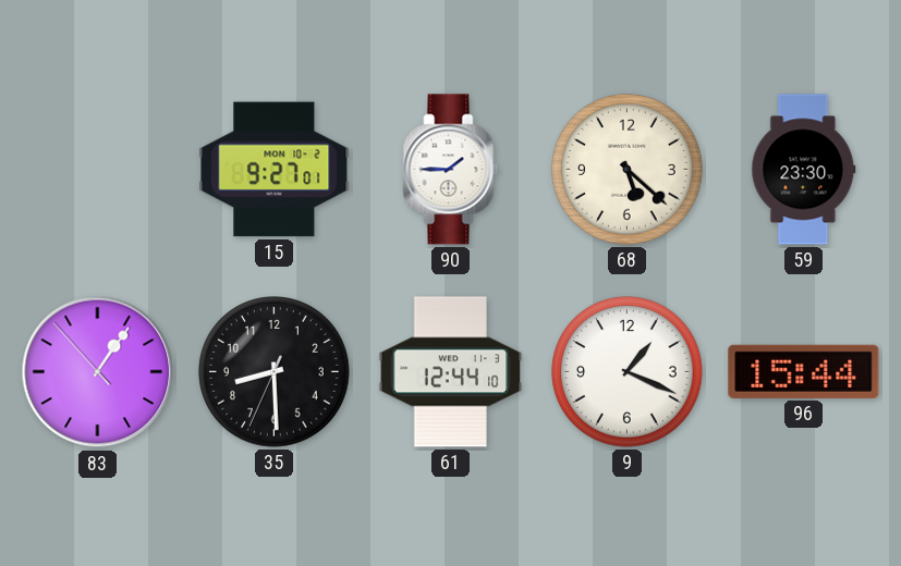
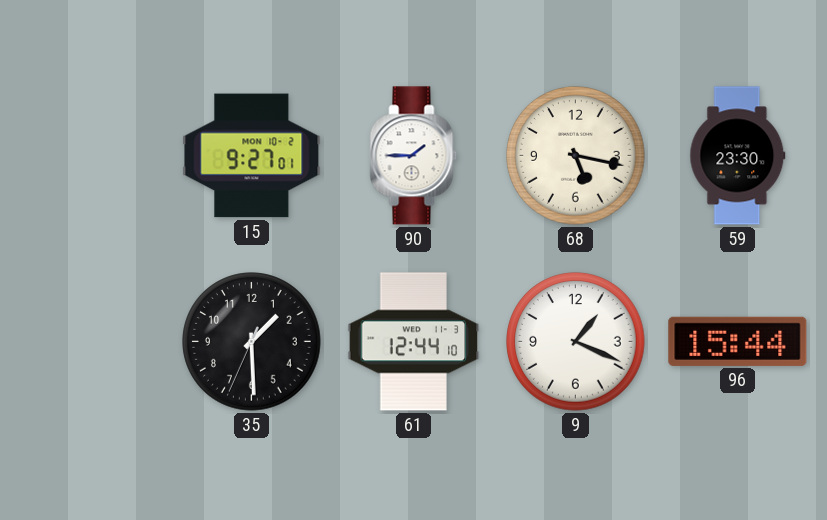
68: 5:22 -> 5:17 (576, 156)
83: 1:05 -> none (98, 372)
35: 8:29 -> 1:29 (252, 342)
